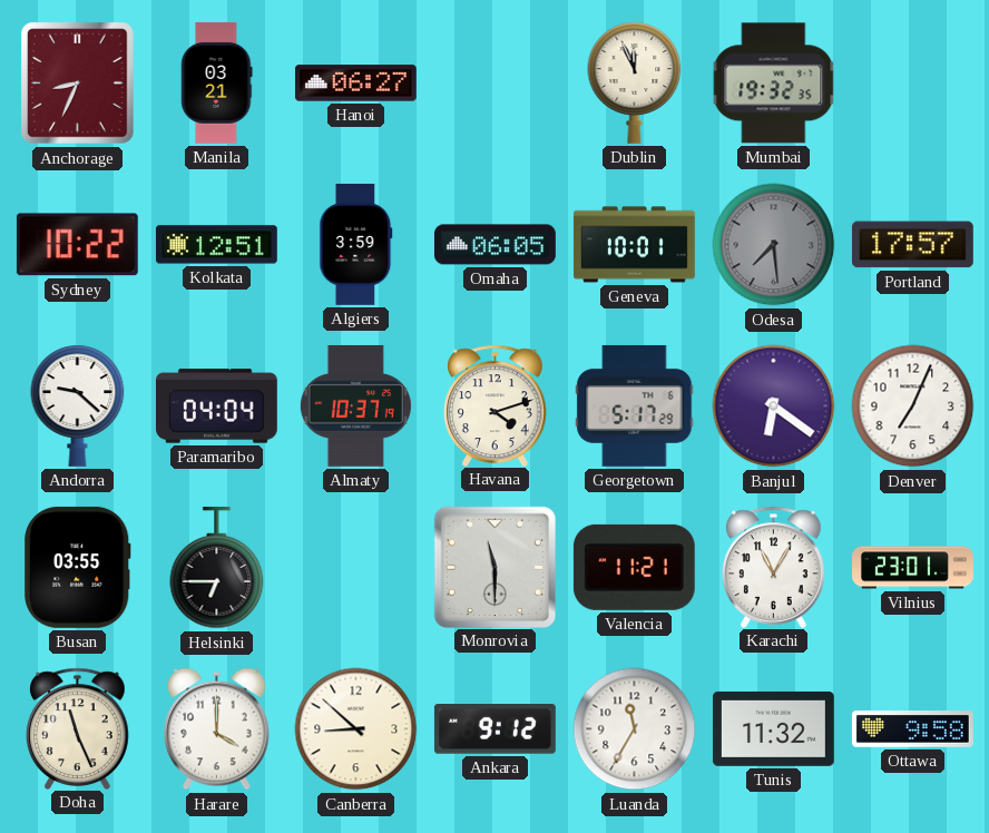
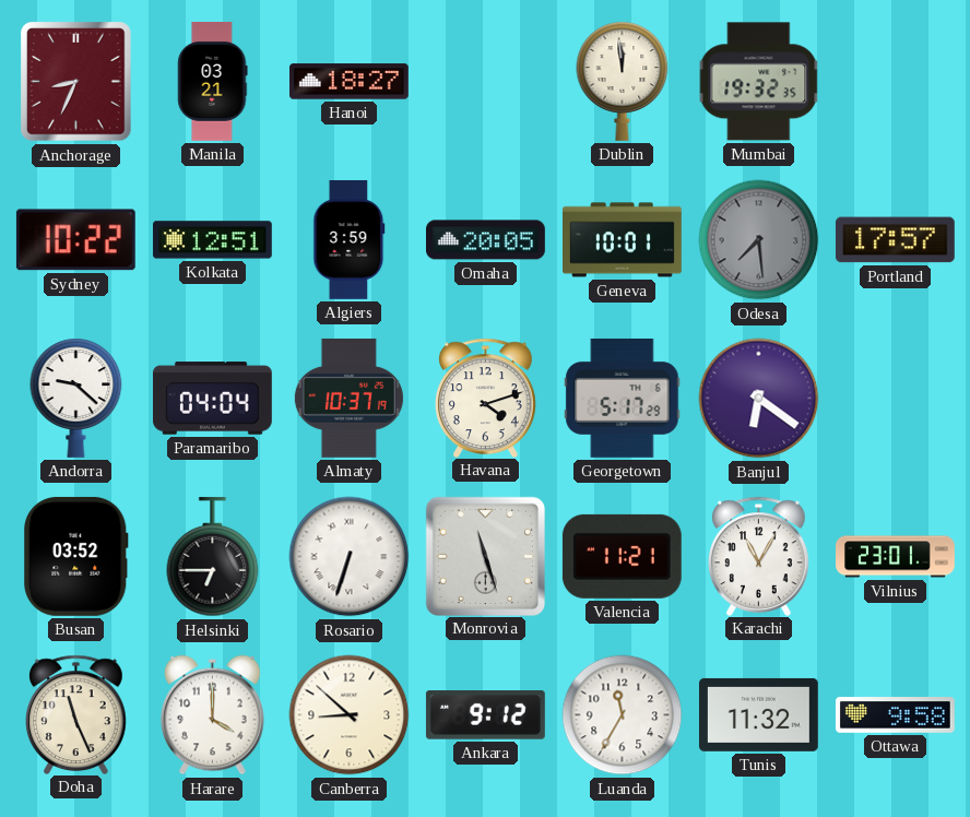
Hanoi: 06:27 -> 18:27 (348, 82)
Dublin: 11:56 -> 11:59 (623, 81)
Omaha: 06:05 -> 20:05 (485, 240)
Denver: 7:04 -> none (913, 406)
Busan: 03:55 -> 03:52 (76, 556)
Rosario: none -> 6:33 (350, 557)
Monrovia: 11:30 -> 11:27 (485, 556)
